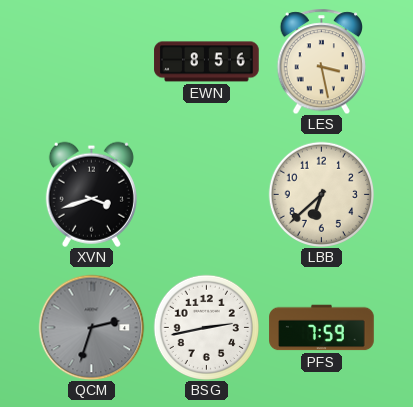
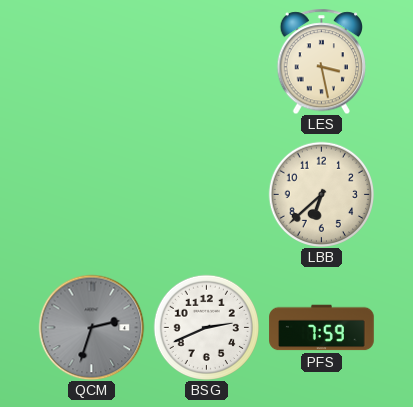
EWN: 8:56 -> none (207, 62)
XVN: 3:42 -> none (91, 194)
BSG: 2:43 -> 2:41 (206, 327)
